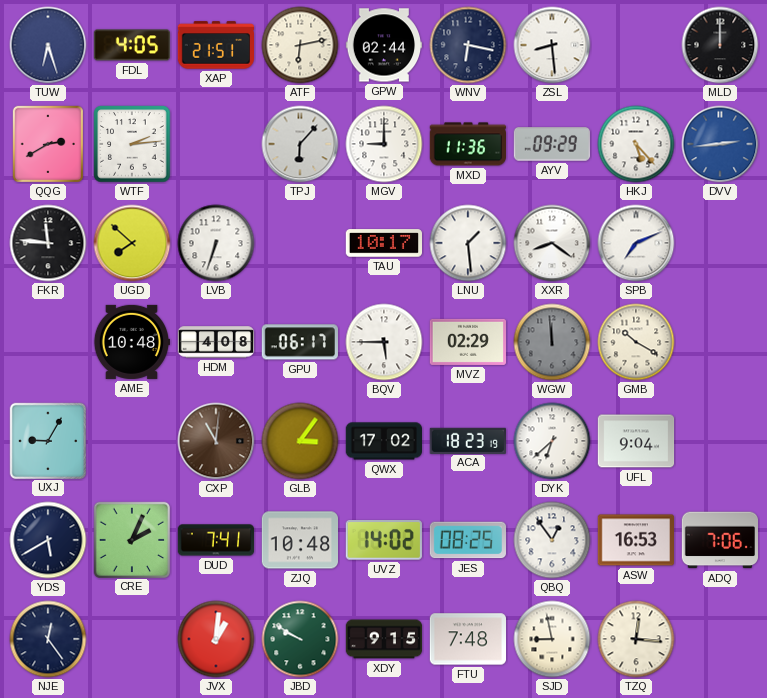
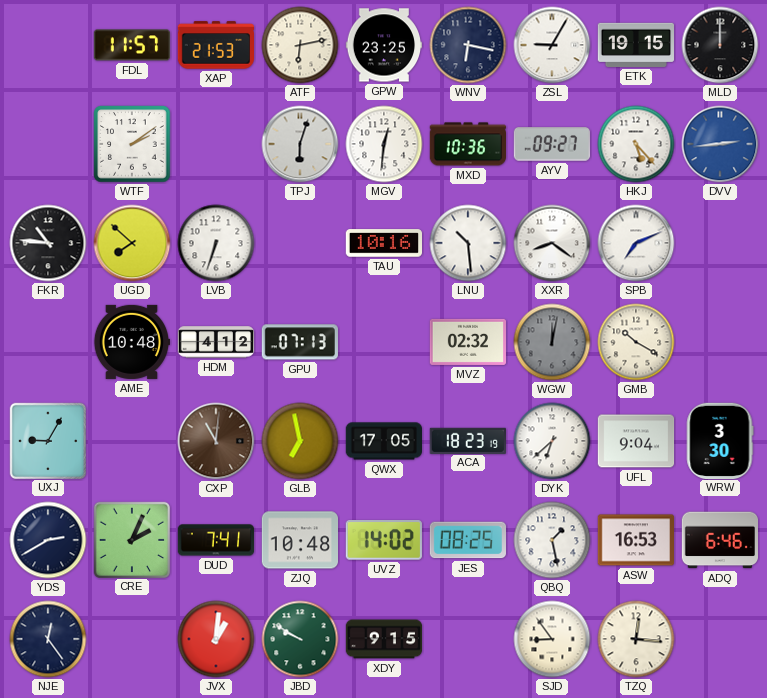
TUW: 6:27 -> none (48, 45)
FDL: 4:05 -> 11:57 (131, 45)
XAP: 21:51 -> 21:53 (215, 45)
GPW: 02:44 -> 23:25 (383, 45)
ZSL: 8:29 -> 9:05 (552, 45)
ETK: none -> 19:15 (635, 45)
QQG: 2:40 -> none (47, 143)
WTF: 2:14 -> 2:09 (132, 144)
TPJ: 6:07 -> 6:03 (300, 144)
MGV: 9:00 -> 12:31 (384, 144)
MXD: 11:36 -> 10:36 (467, 144)
AYV: 09:29 -> 09:27 (551, 144)
FKR: 11:46 -> 10:46 (48, 243)
TAU: 10:17 -> 10:16 (383, 243)
LNU: 1:29 -> 10:29 (468, 243)
HDM: 4:08 -> 4:12 (216, 342)
GPU: 06:17 -> 07:13 (300, 342)
BQV: 5:45 -> none (384, 342)
MVZ: 02:29 -> 02:32 (468, 342)
WGW: 11:59 -> 12:02 (552, 342)
GLB: 3:06 -> 6:58 (300, 441)
QWX: 17:02 -> 17:05 (384, 441)
WRW: none -> 3:30 (720, 440)
YDS: 5:40 -> 2:40 (48, 540)
QBQ: 12:54 -> 1:28 (552, 540)
ADQ: 7:06 -> 6:46 (719, 540)
FTU: 7:48 -> none (467, 639)
SJD: 8:58 -> 8:54 (552, 639)
